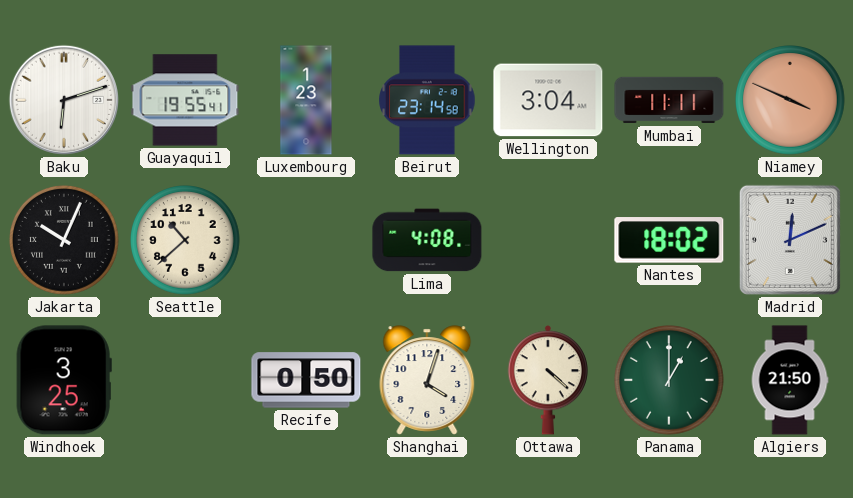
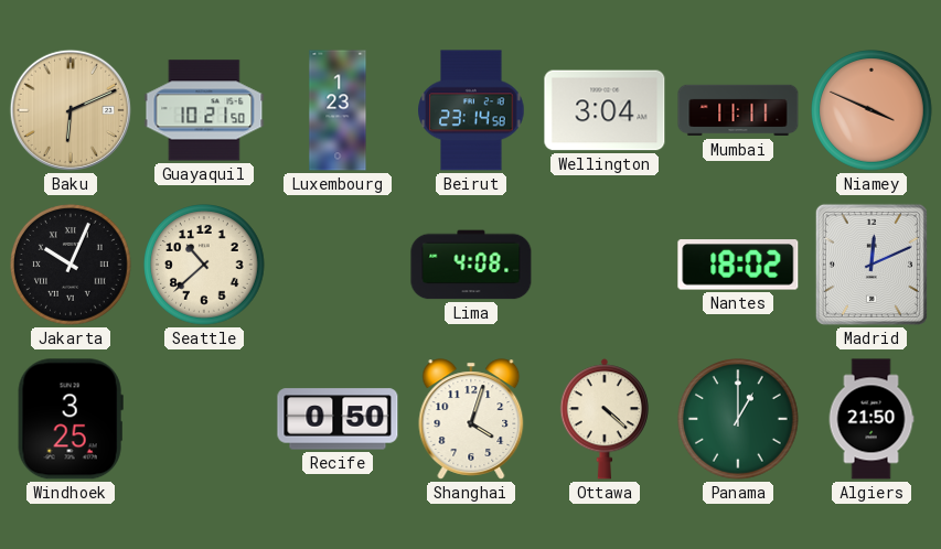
Baku: 6:12 -> 6:11 (71, 110)
Baku dial: white -> champagne (71, 110)
Guayaquil: 19:55 -> 10:21 (204, 110)
